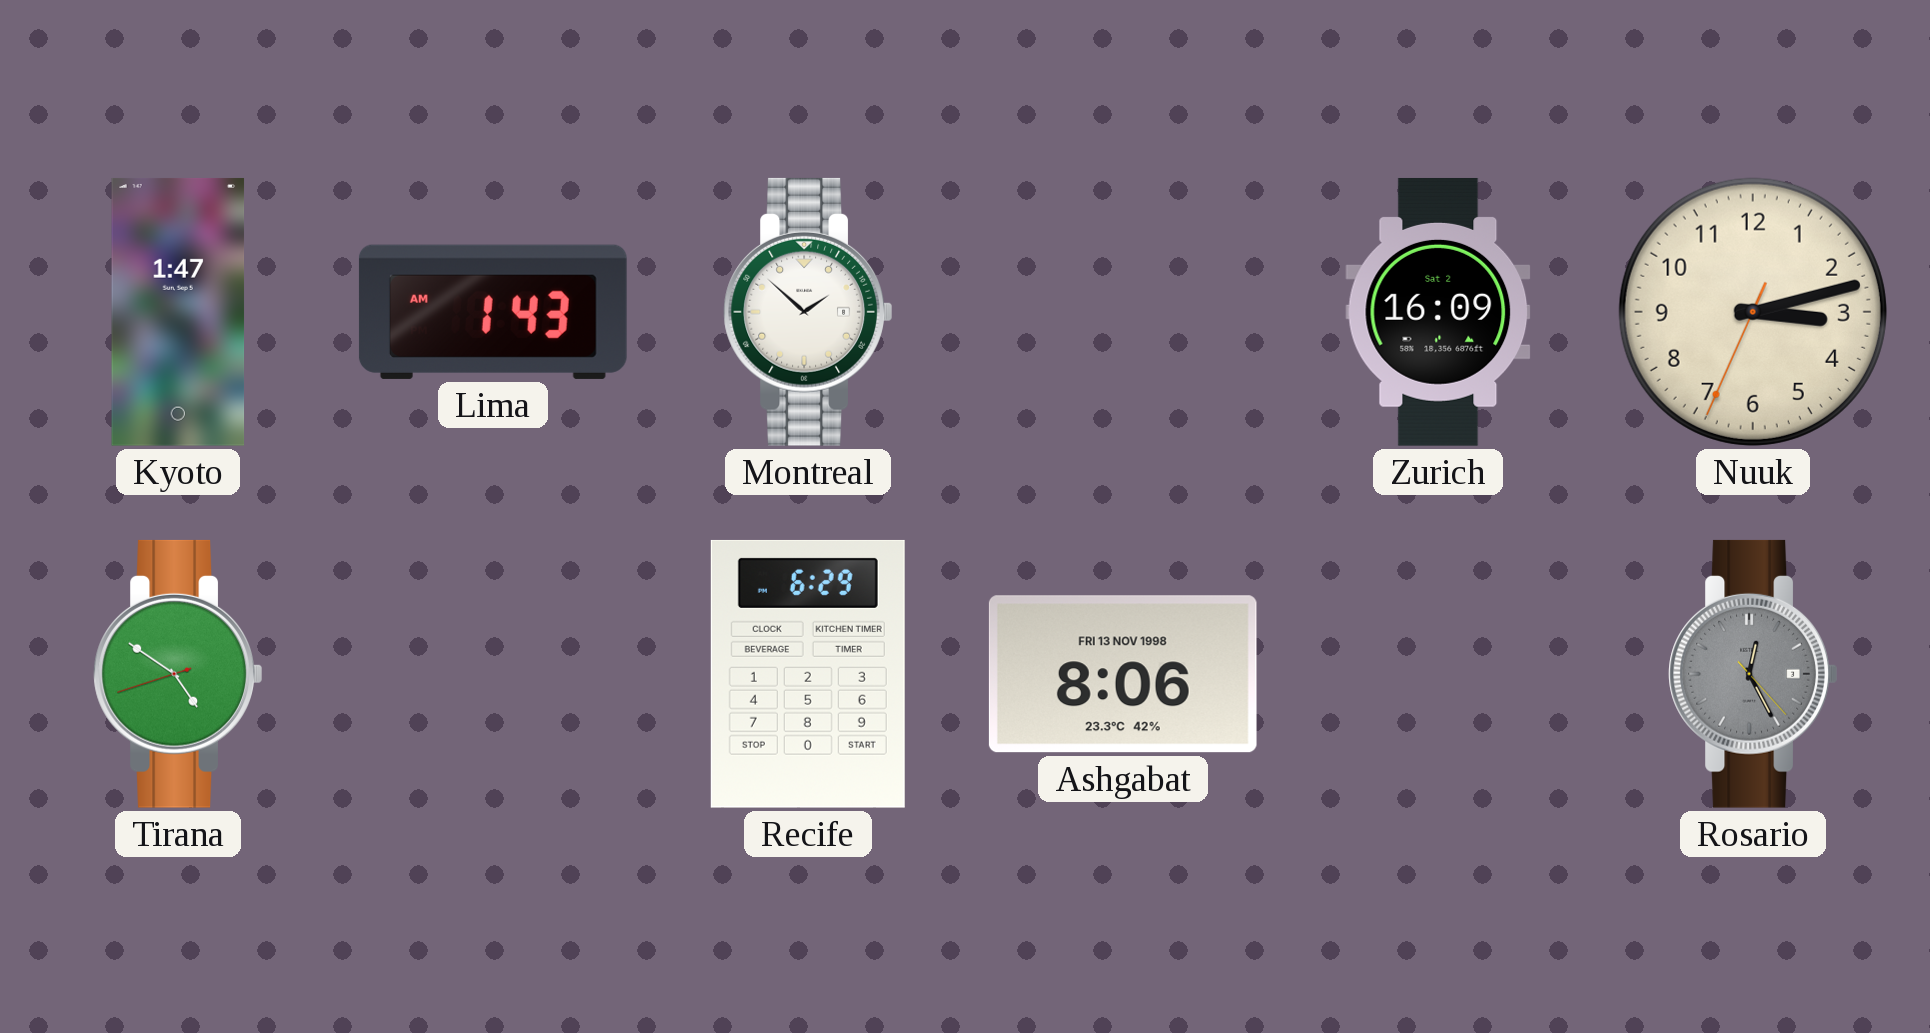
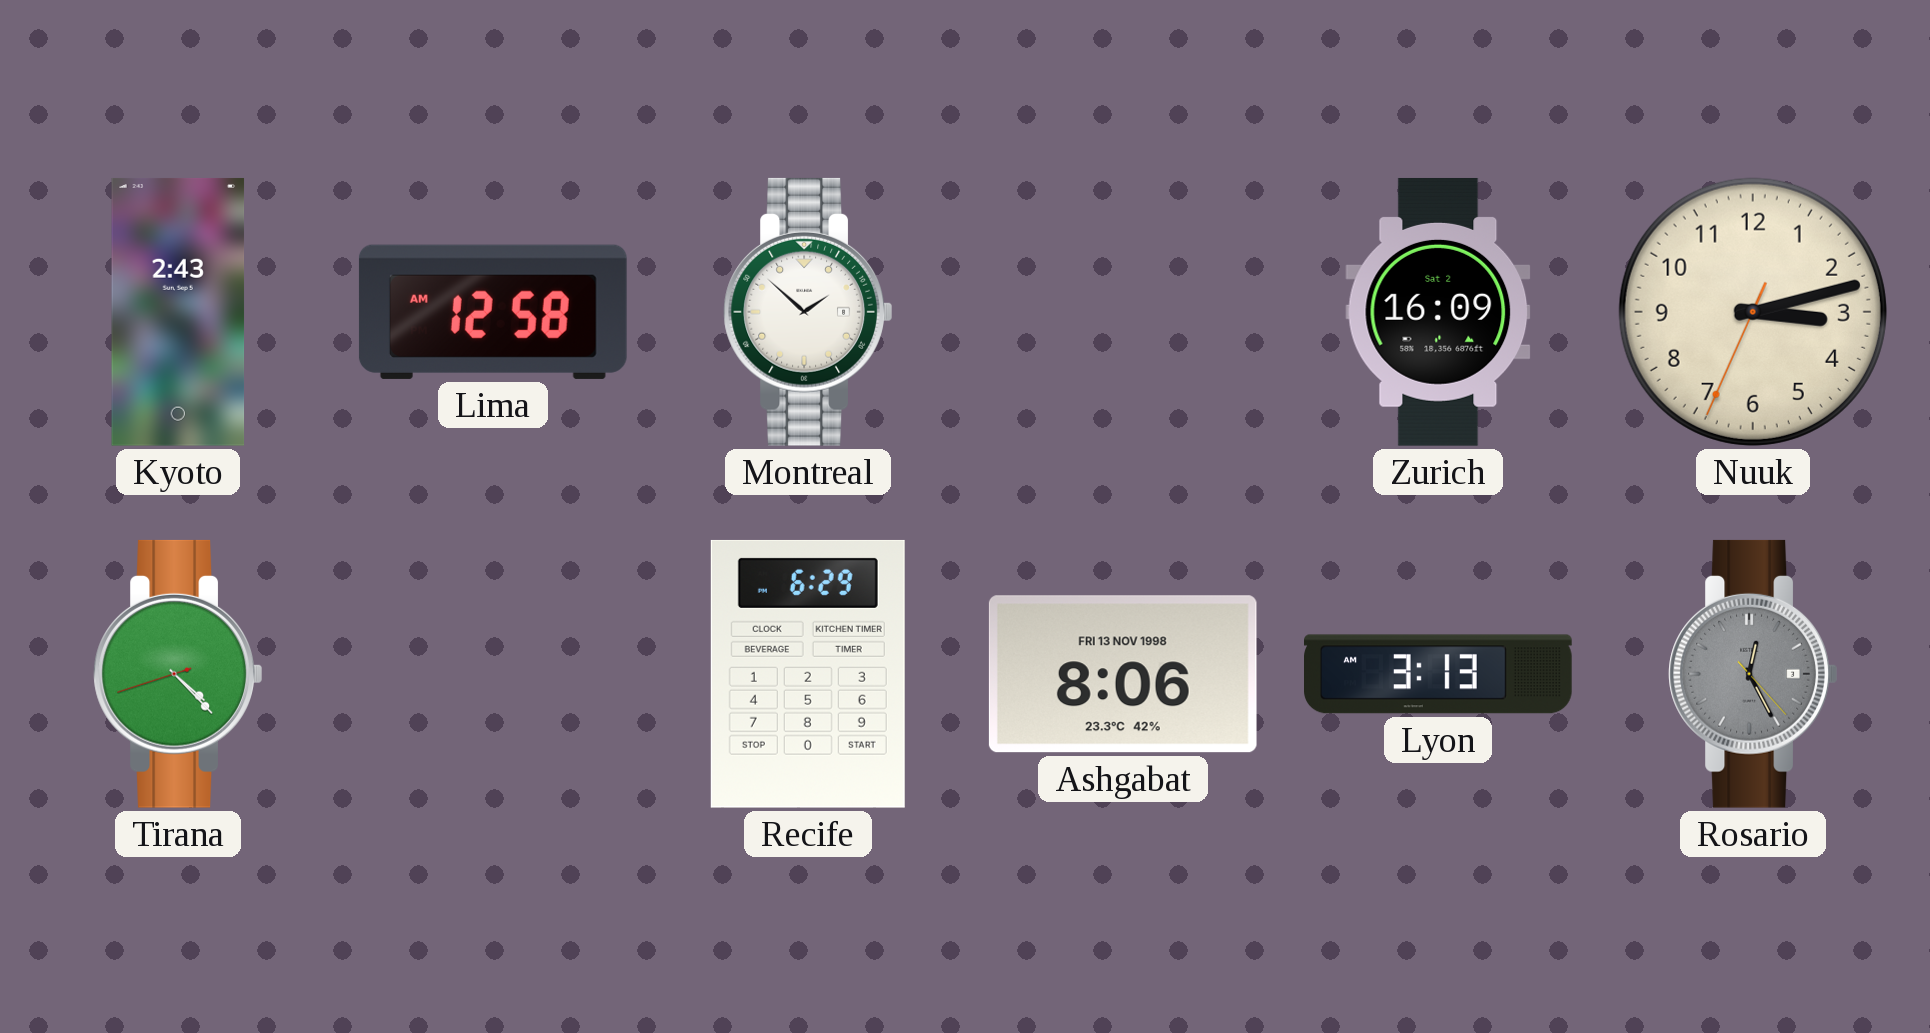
Kyoto: 1:47 -> 2:43 (178, 312)
Lima: 1:43 -> 12:58 (493, 312)
Tirana: 4:50 -> 4:22 (178, 674)
Lyon: none -> 3:13 (1438, 674)
